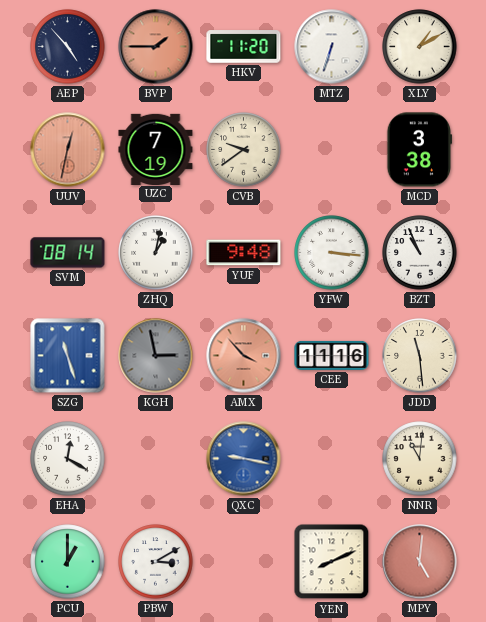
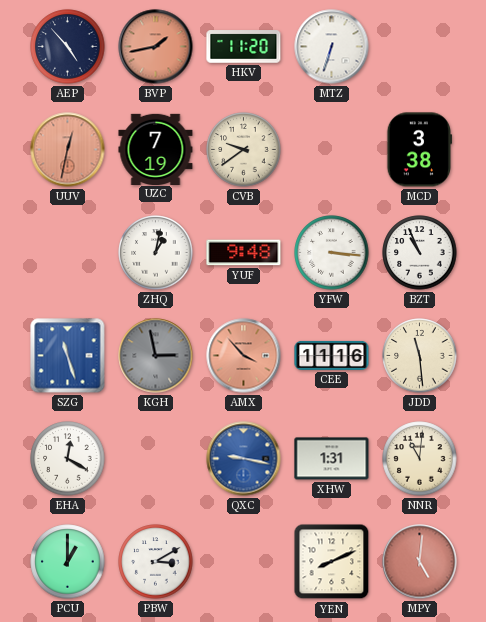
BVP: 1:45 -> 1:43 (156, 47)
XLY: 1:10 -> none (420, 47)
SVM: 08:14 -> none (68, 253)
XHW: none -> 1:31 (332, 459)
